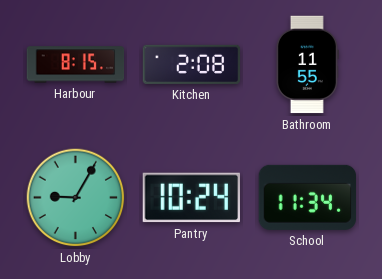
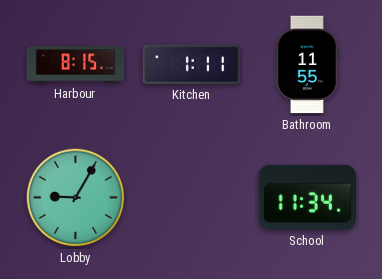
Kitchen: 2:08 -> 1:11 (192, 64)
Pantry: 10:24 -> none (191, 198)
